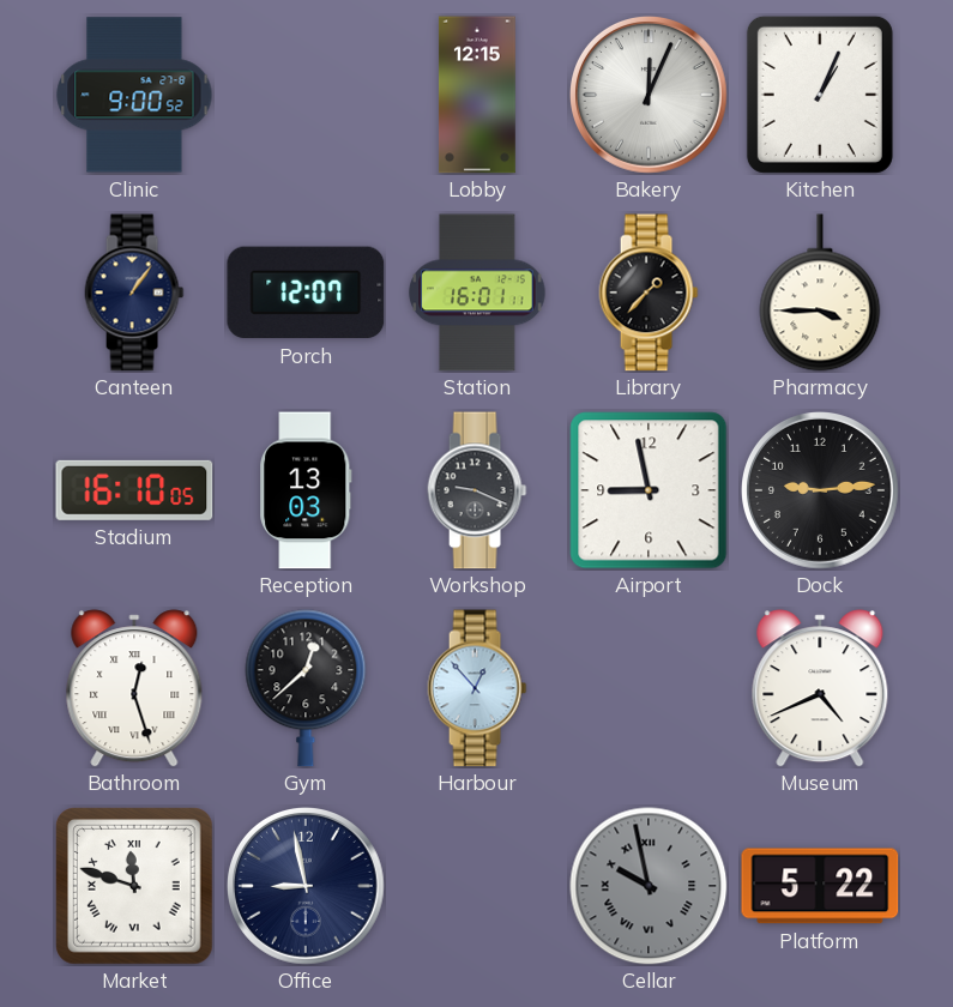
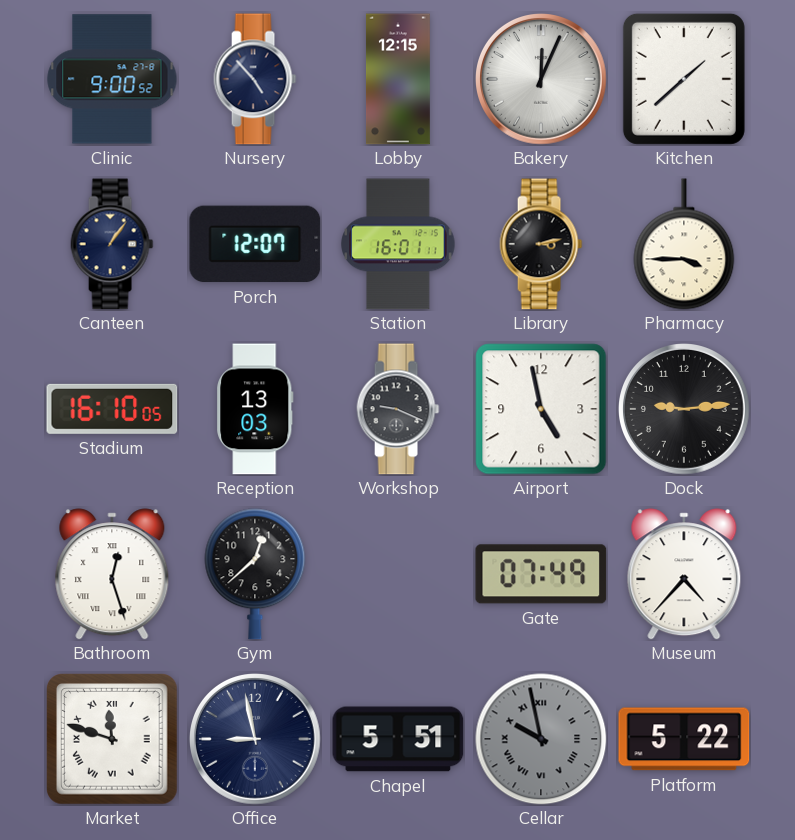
Nursery: none -> 4:53 (255, 79)
Kitchen: 1:04 -> 1:38 (684, 79)
Library: 1:37 -> 3:13 (541, 244)
Airport: 8:58 -> 4:58 (541, 409)
Harbour: 12:53 -> none (477, 688)
Gate: none -> 07:49 (541, 574)
Museum: 4:41 -> 4:37 (684, 574)
Chapel: none -> 5:51 (398, 739)
